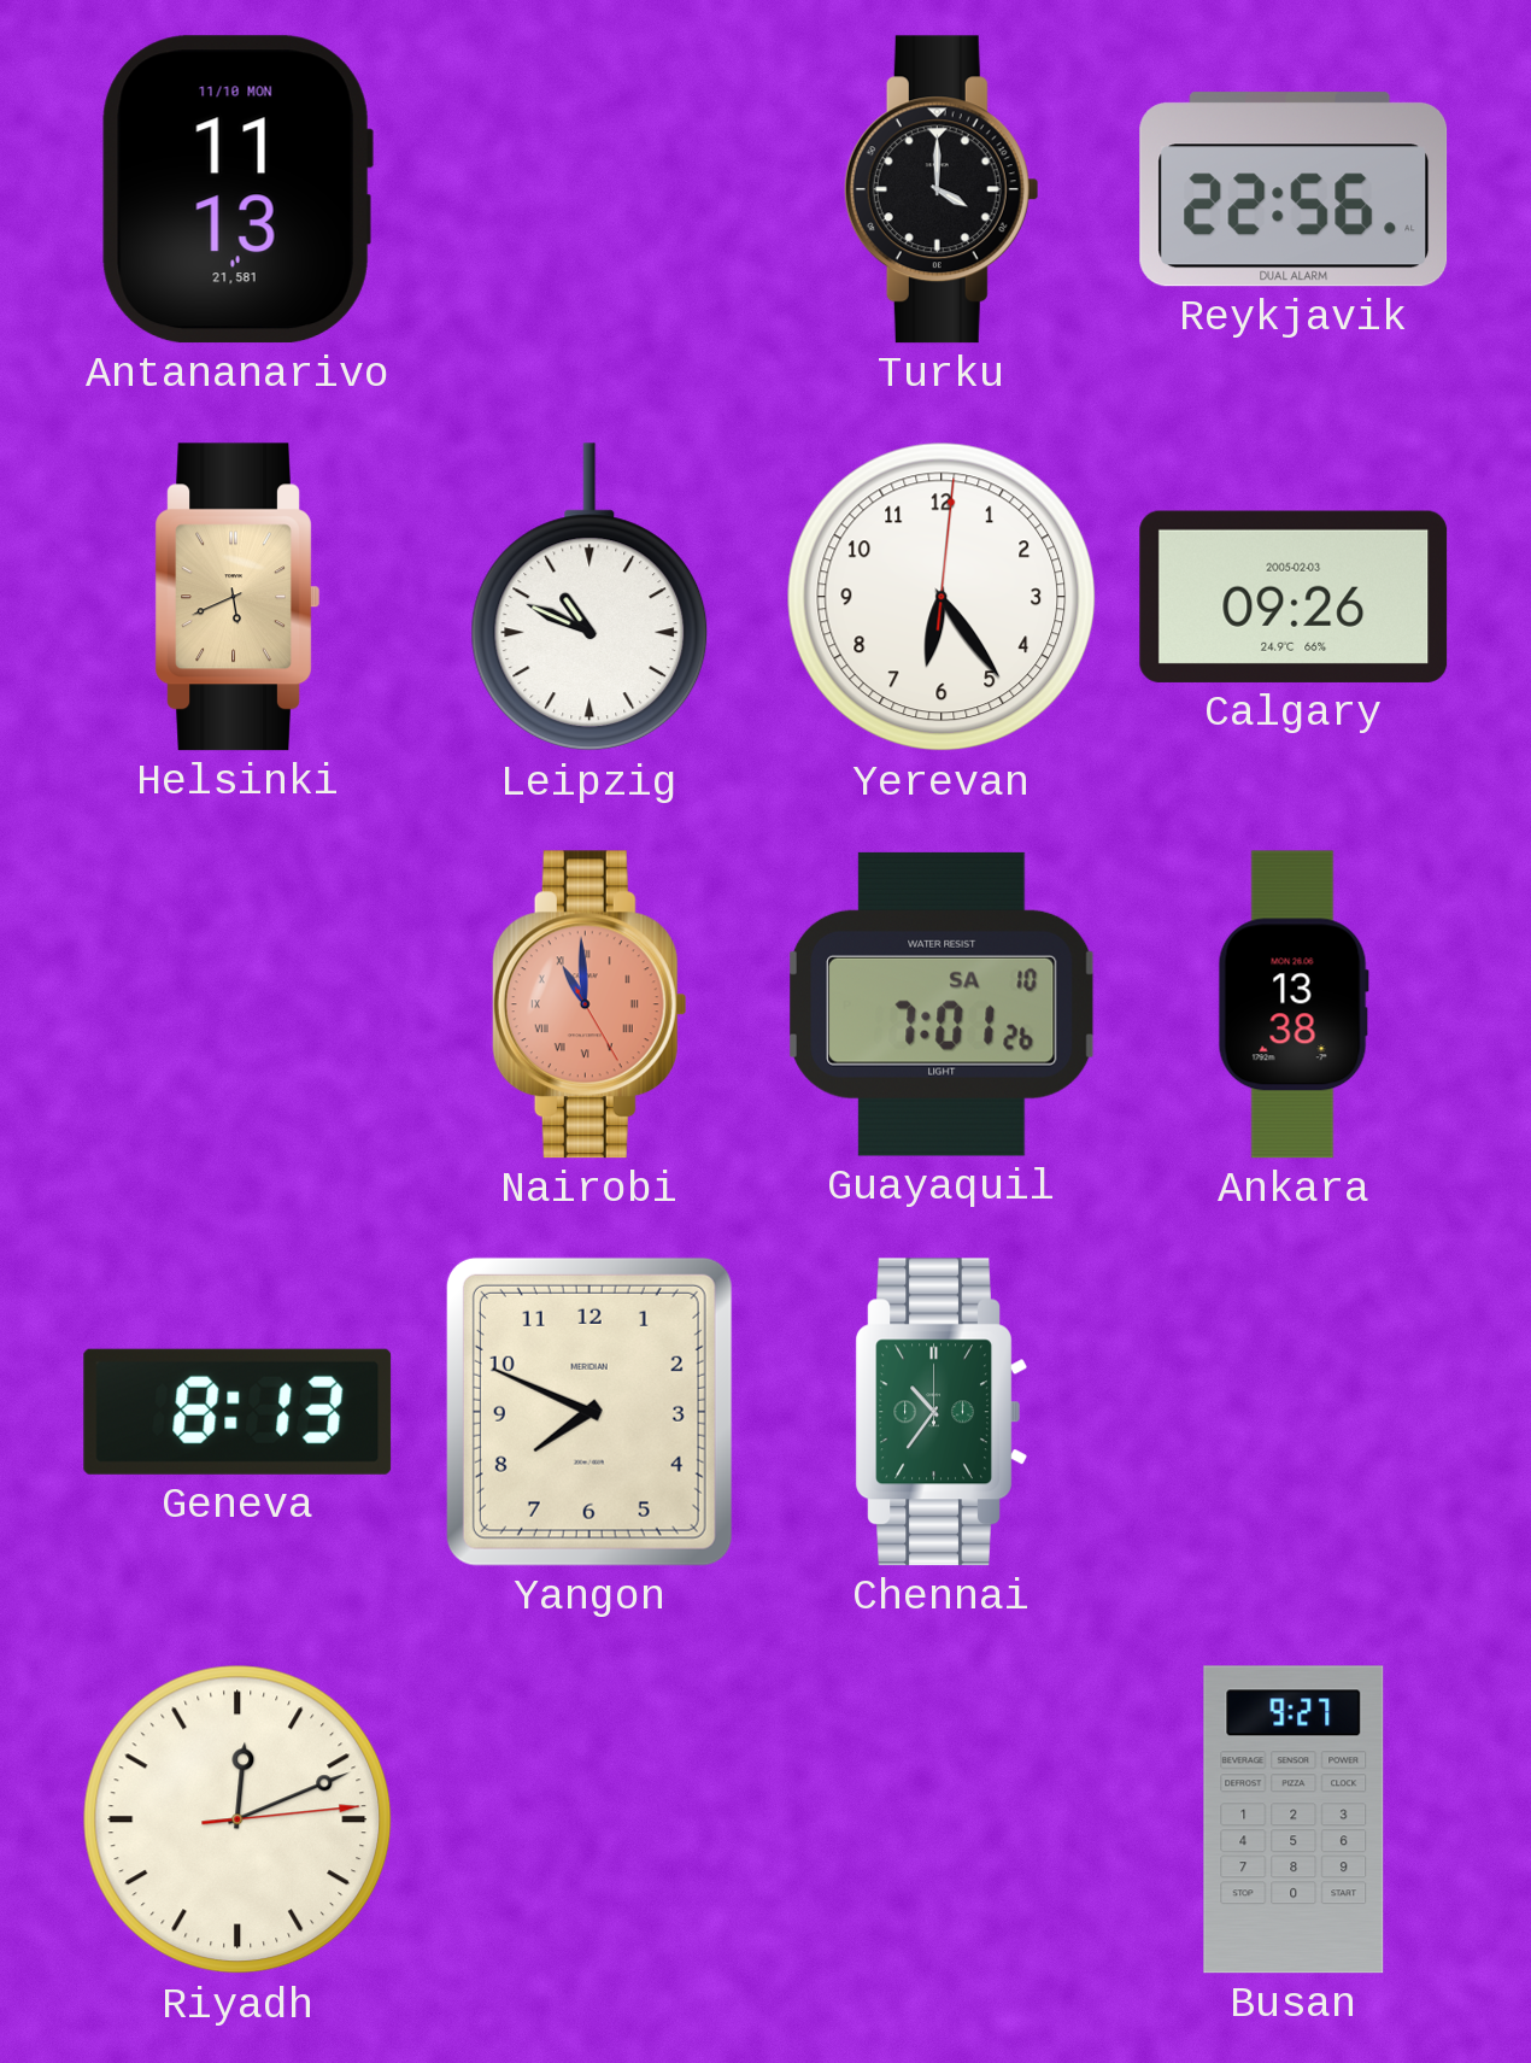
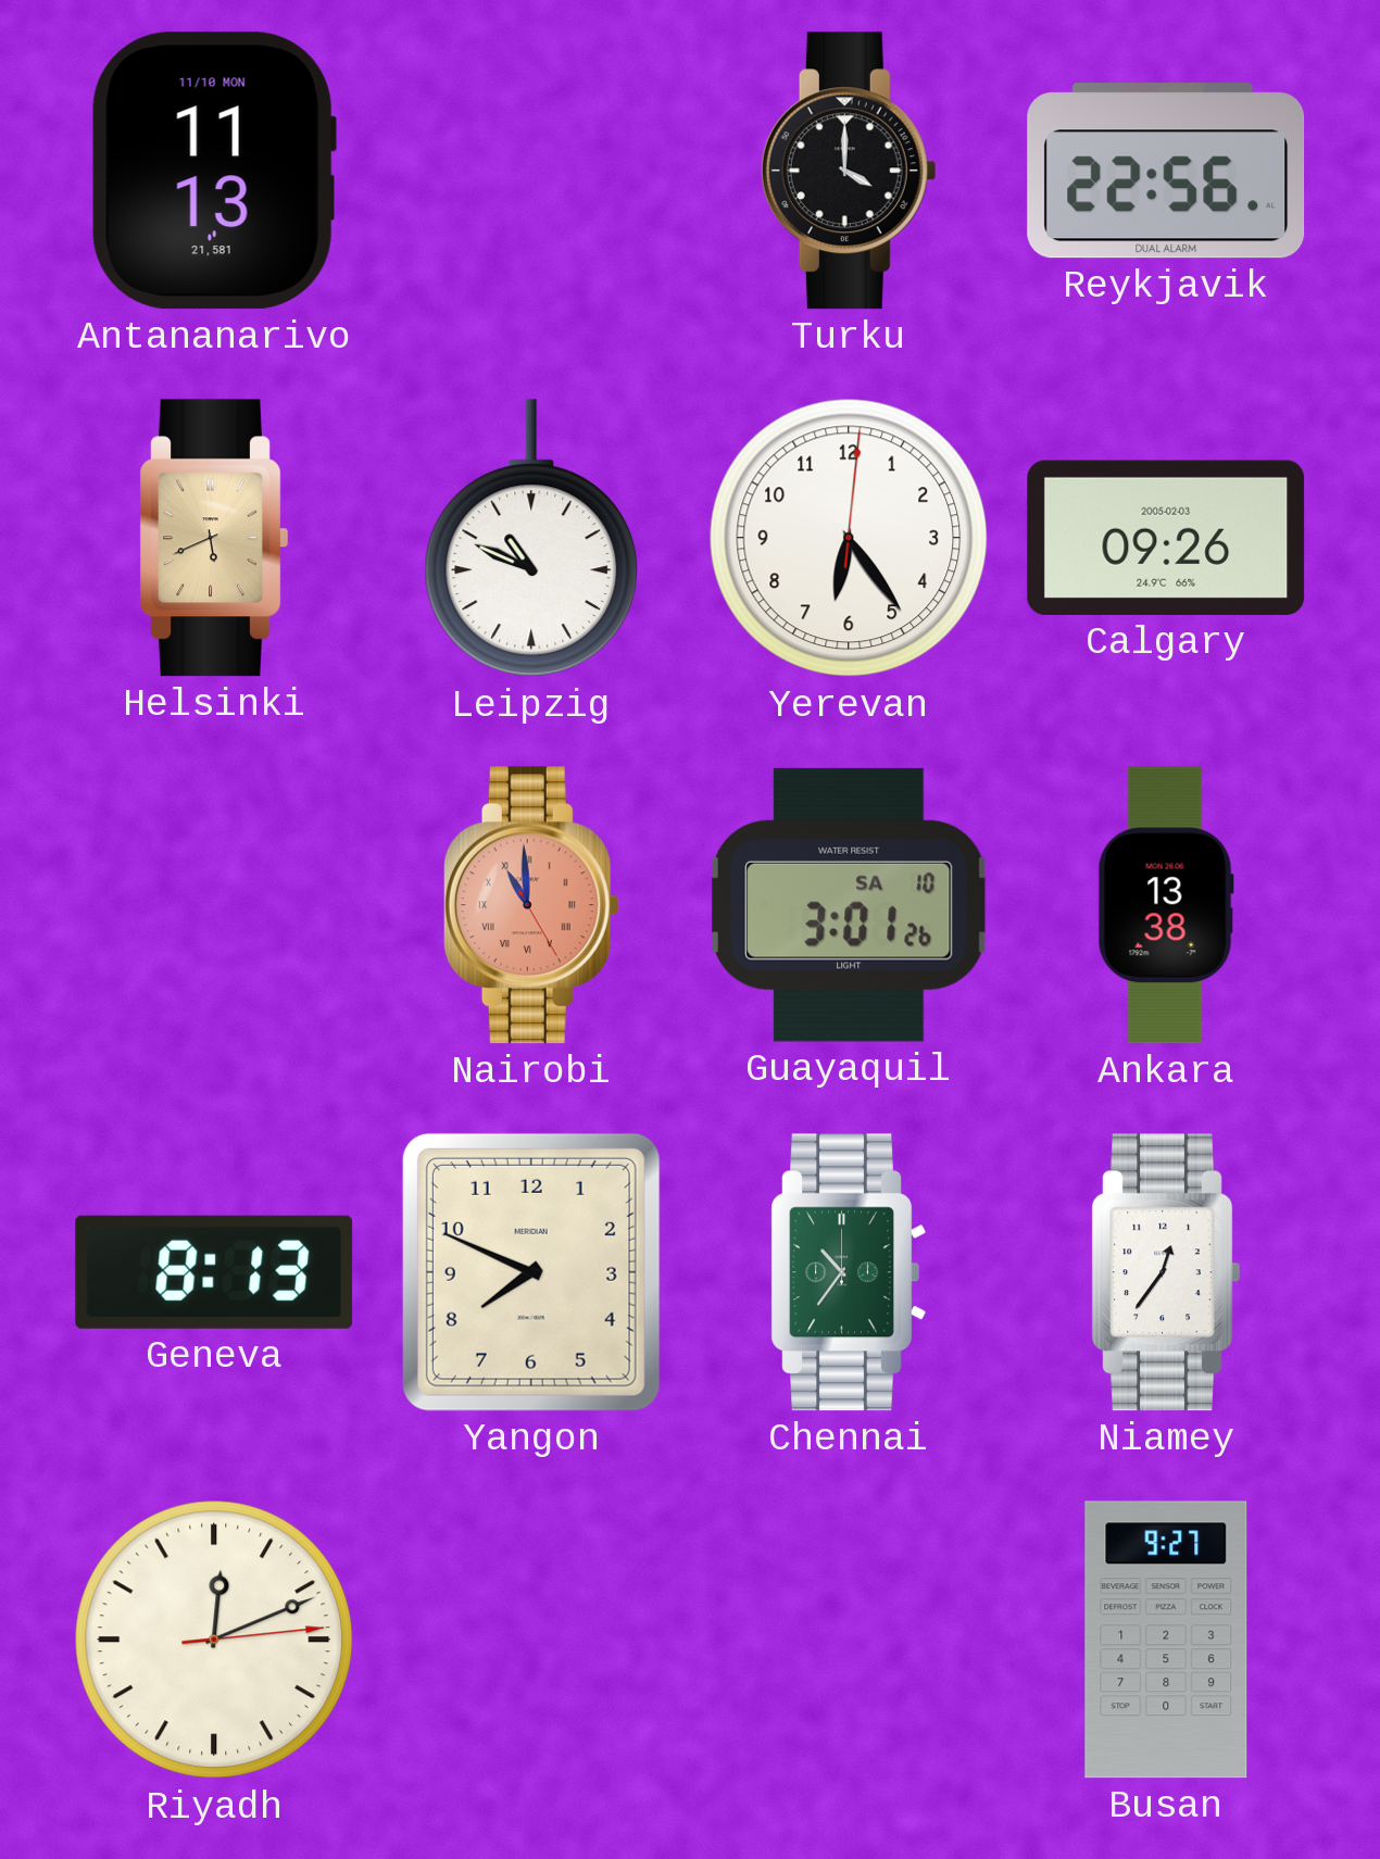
Guayaquil: 7:01 -> 3:01 (849, 905)
Niamey: none -> 12:36 (1166, 1272)
